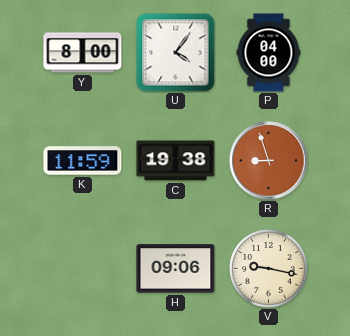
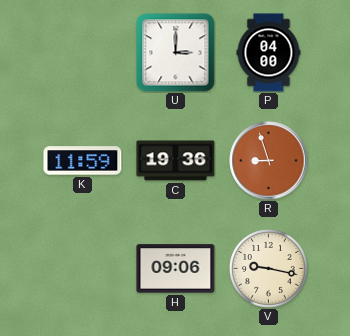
Y: 8:00 -> none (83, 53)
U: 4:06 -> 3:00 (176, 53)
C: 19:38 -> 19:36 (176, 161)
